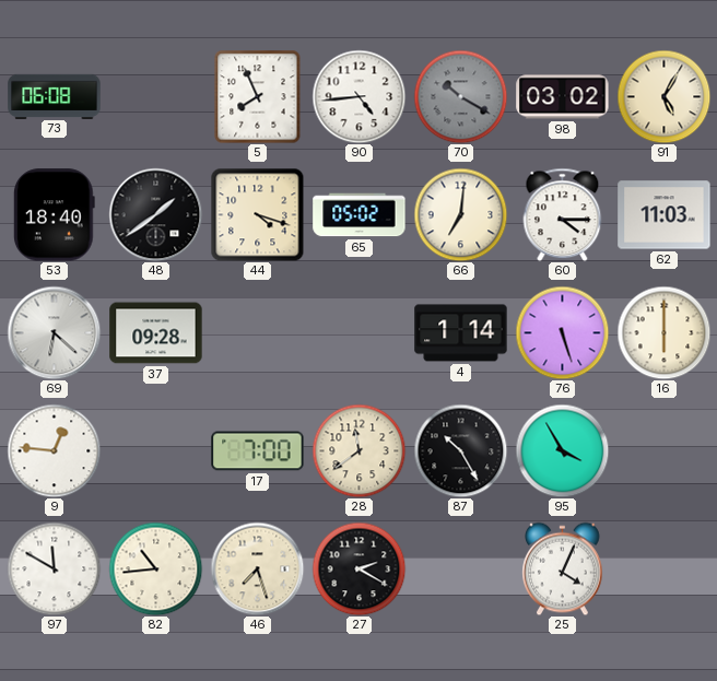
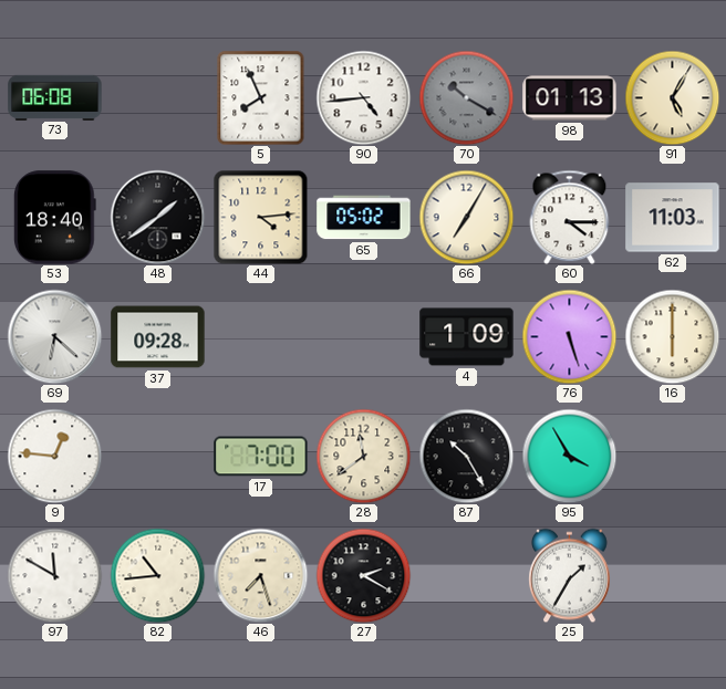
98: 03:02 -> 01:13 (570, 98)
44: 4:18 -> 4:14 (260, 217)
66: 7:01 -> 7:05 (466, 217)
4: 1:14 -> 1:09 (467, 337)
25: 4:04 -> 1:35 (570, 575)
